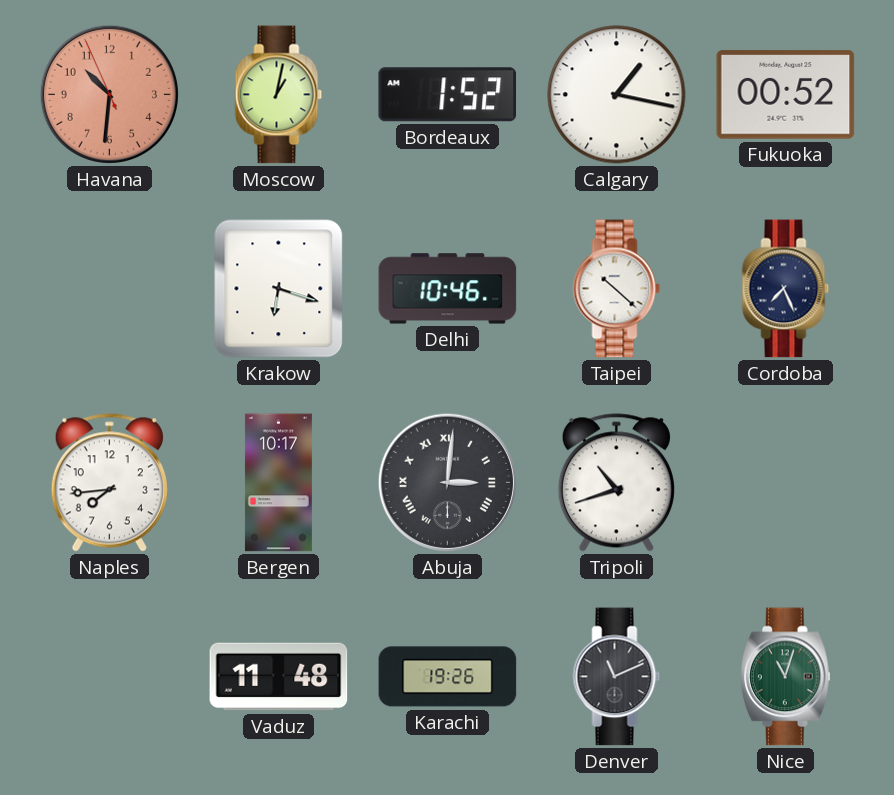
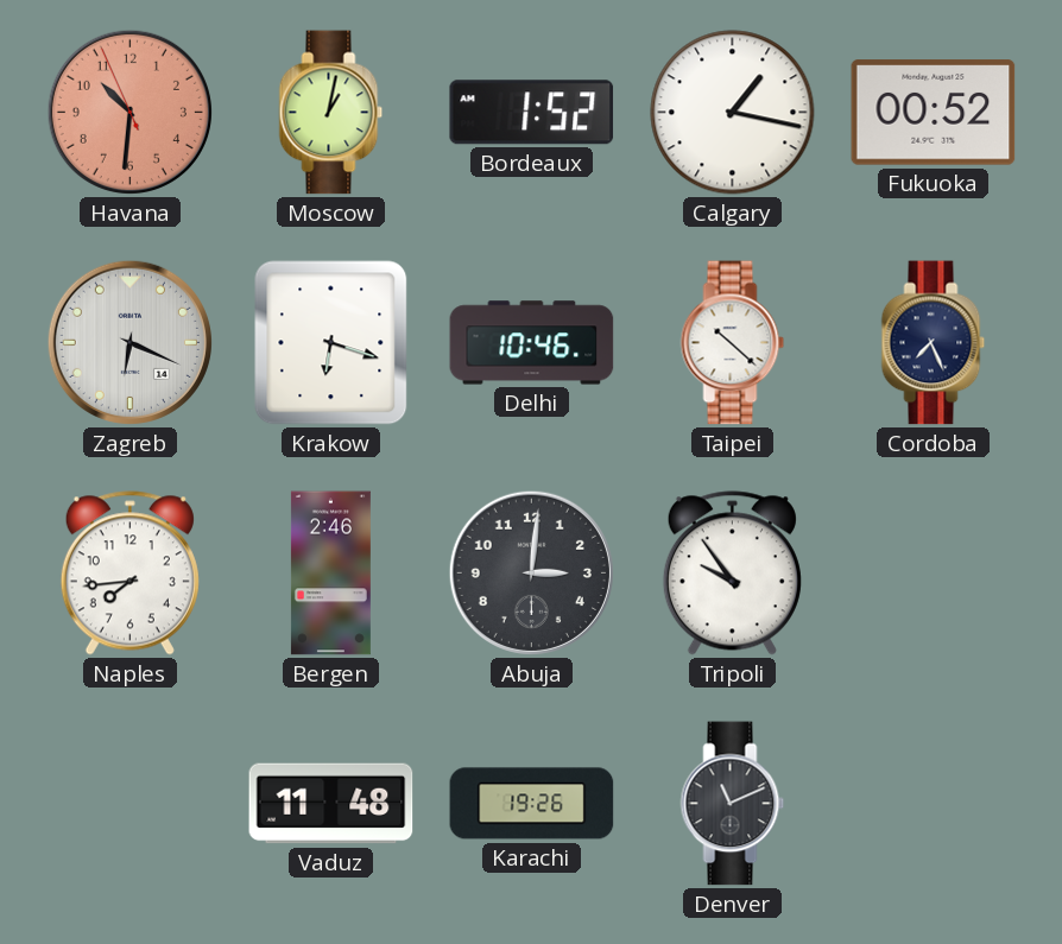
Zagreb: none -> 6:19 (129, 342)
Bergen: 10:17 -> 2:46 (330, 574)
Abuja numerals: Roman -> Arabic (531, 572)
Tripoli: 10:42 -> 9:54 (732, 574)
Nice: 11:03 -> none (785, 677)
